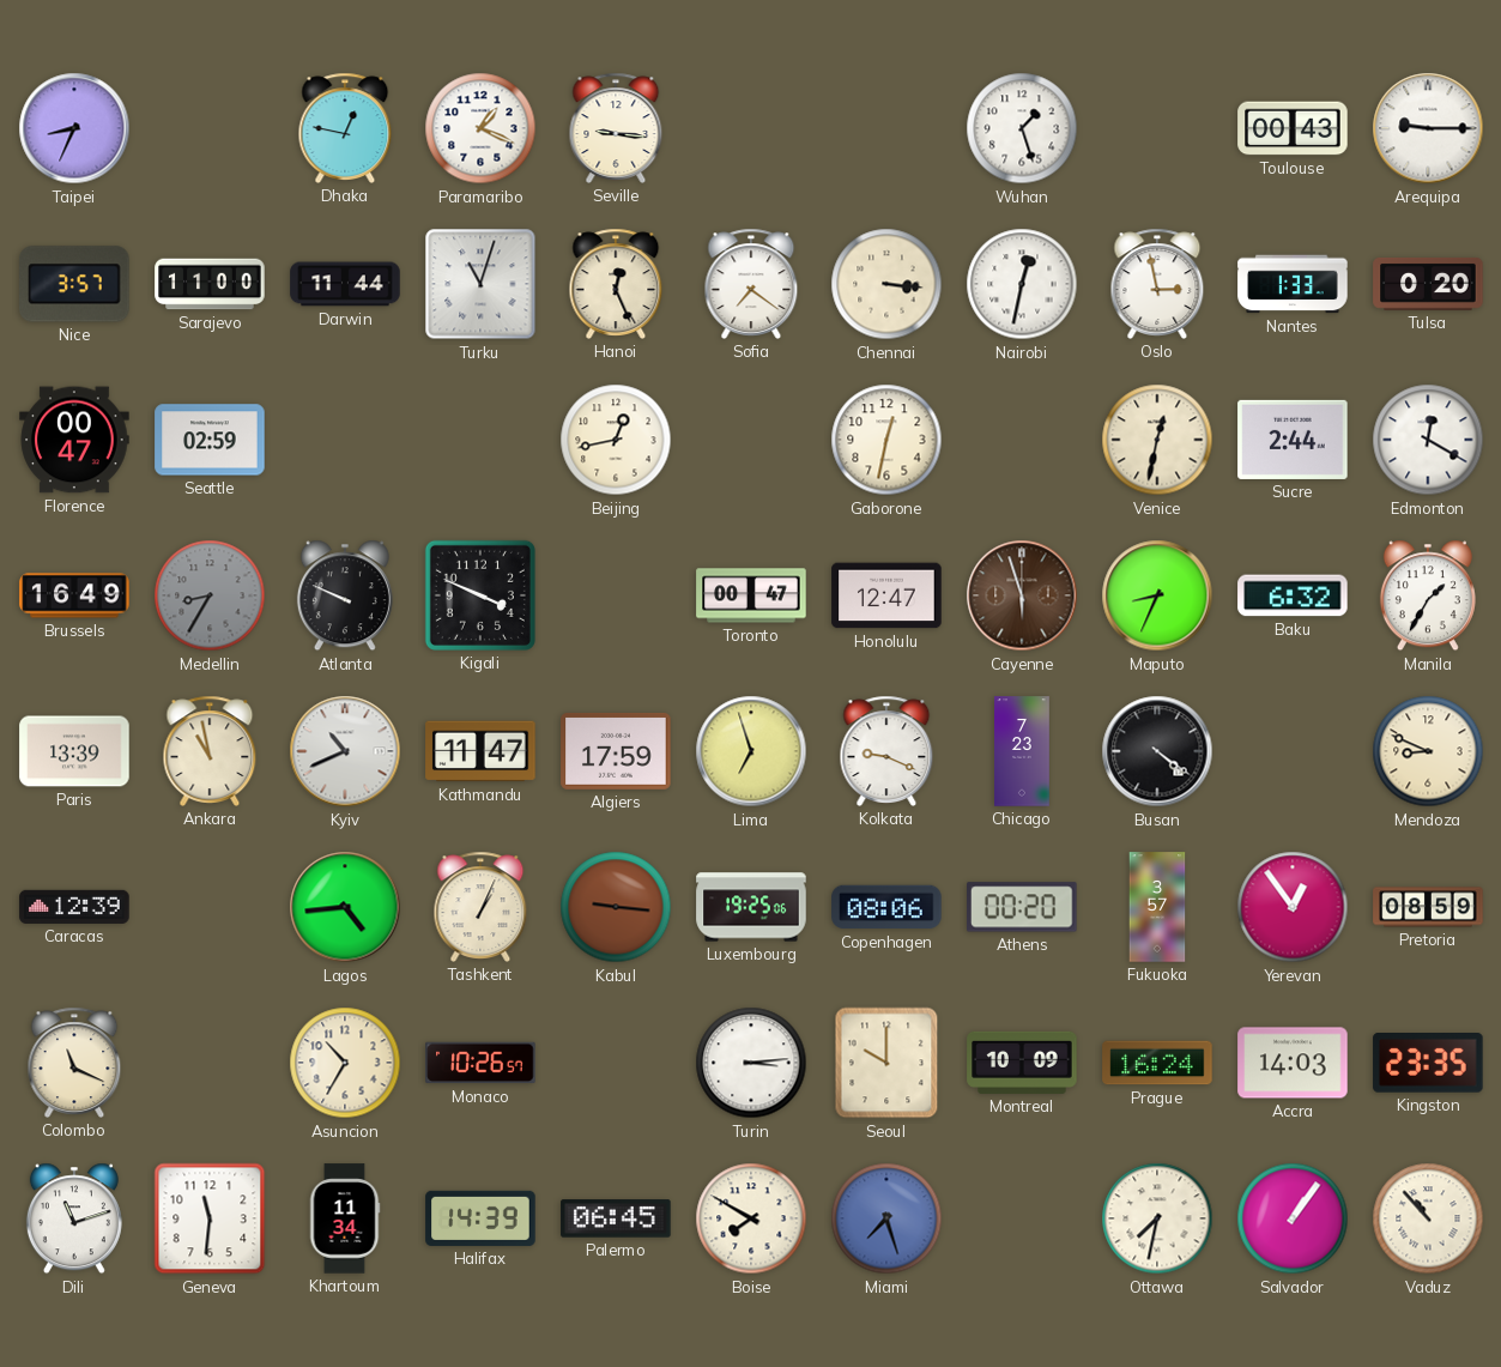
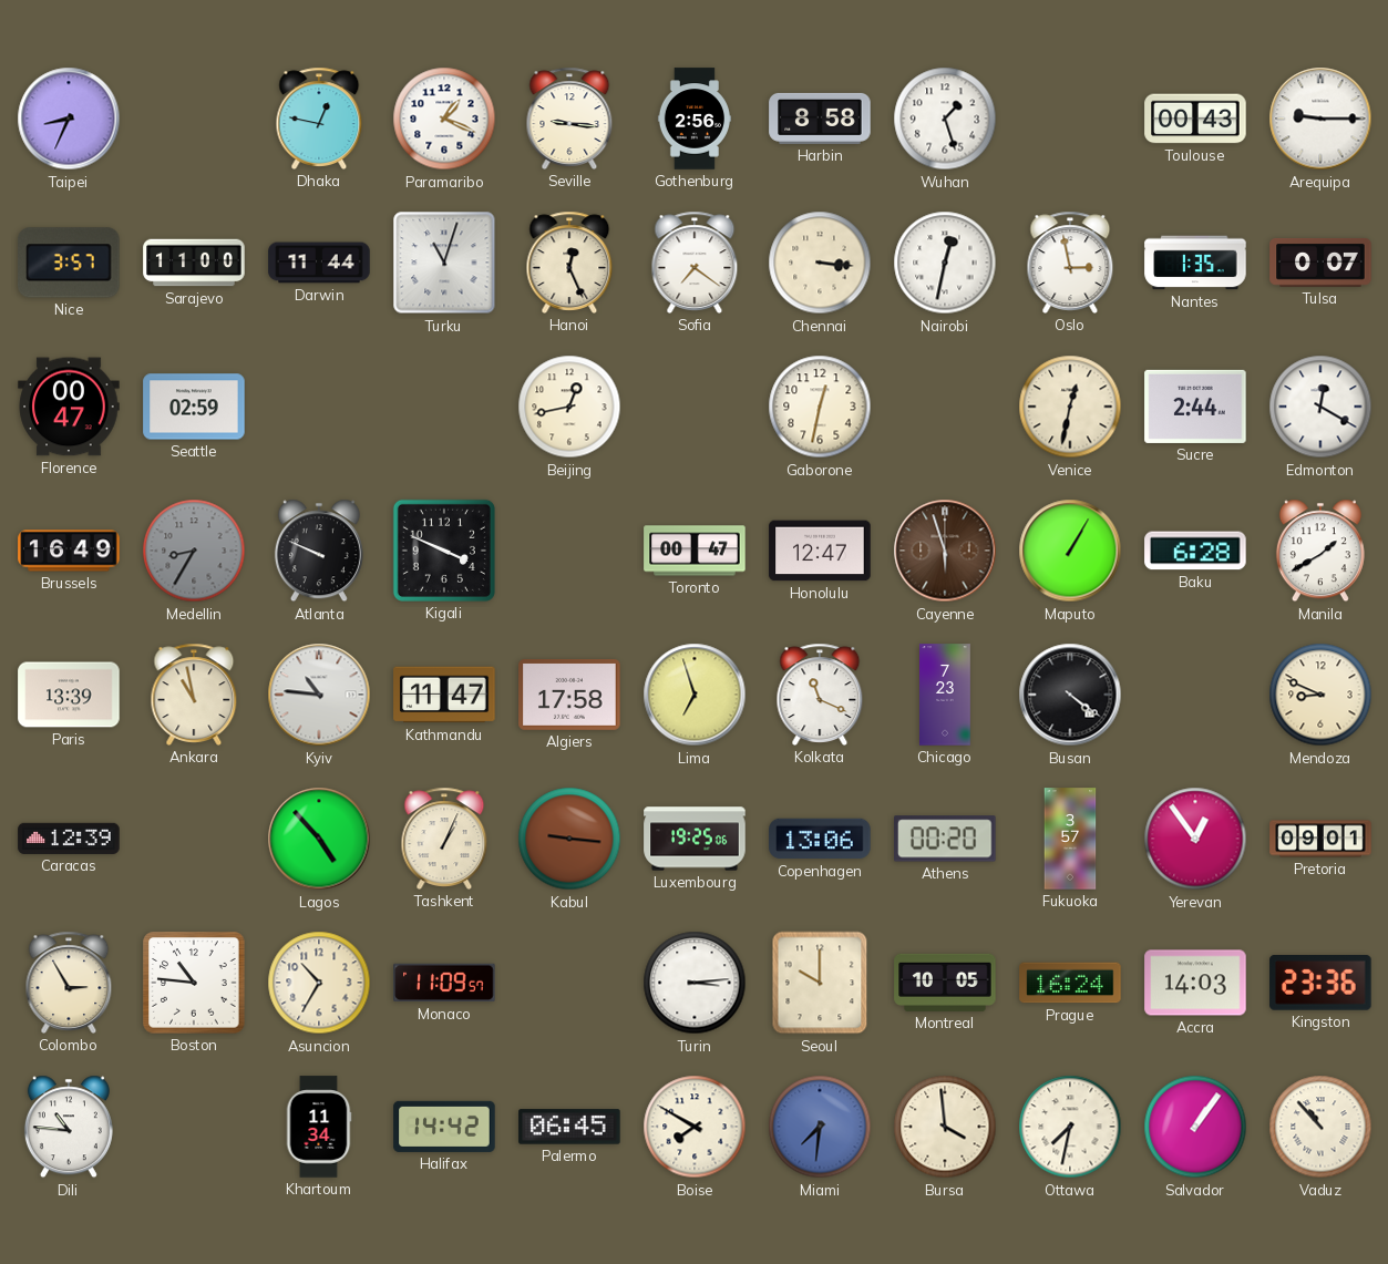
Gothenburg: none -> 2:56 (695, 119)
Harbin: none -> 8:58 (820, 119)
Nantes: 1:33 -> 1:35 (1195, 263)
Tulsa: 0:20 -> 0:07 (1320, 263)
Maputo: 8:34 -> 1:05 (1070, 551)
Baku: 6:32 -> 6:28 (1195, 551)
Manila: 1:35 -> 1:40 (1320, 551)
Kyiv: 10:41 -> 10:46 (319, 695)
Algiers: 17:59 -> 17:58 (569, 695)
Kolkata: 9:19 -> 11:19 (820, 695)
Lagos: 4:44 -> 4:53 (319, 839)
Copenhagen: 08:06 -> 13:06 (820, 839)
Pretoria: 08:59 -> 09:01 (1320, 839)
Colombo: 11:19 -> 2:55 (69, 983)
Boston: none -> 10:46 (194, 983)
Monaco: 10:26 -> 11:09 (444, 983)
Montreal: 10:09 -> 10:05 (945, 983)
Kingston: 23:35 -> 23:36 (1320, 984)
Dili: 11:12 -> 10:46 (69, 1127)
Geneva: 11:31 -> none (210, 1218)
Halifax: 14:39 -> 14:42 (444, 1127)
Miami: 7:27 -> 7:31 (820, 1127)
Bursa: none -> 3:59 (945, 1127)
